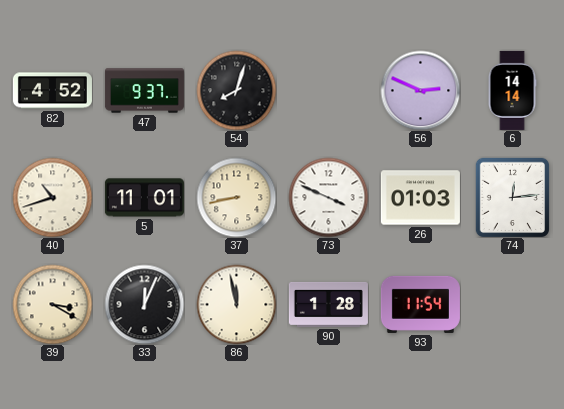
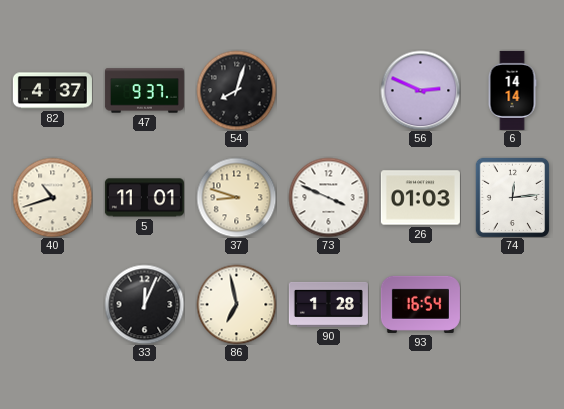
82: 4:52 -> 4:37 (52, 91)
37: 8:43 -> 8:48 (236, 197)
39: 3:20 -> none (52, 304)
86: 11:58 -> 6:58 (236, 304)
93: 11:54 -> 16:54 (420, 304)
